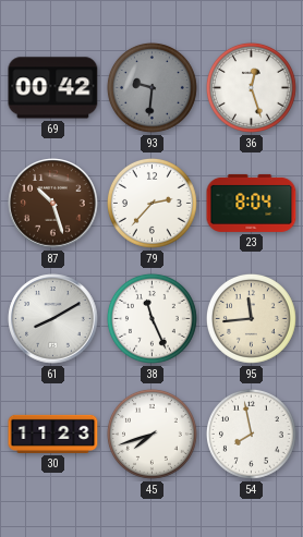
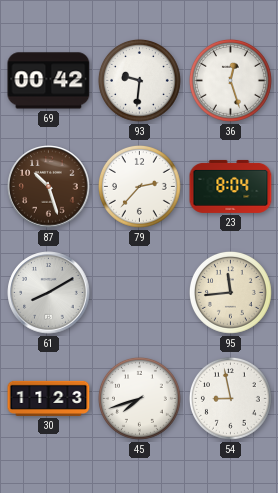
93 dial: grey -> white (139, 80)
38: 11:26 -> none (152, 318)
54: 7:58 -> 8:58 (230, 398)
